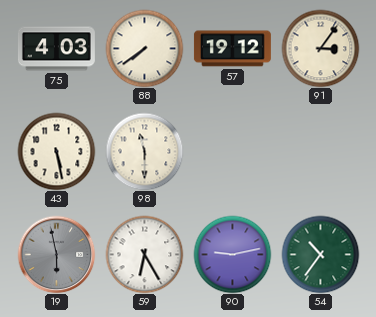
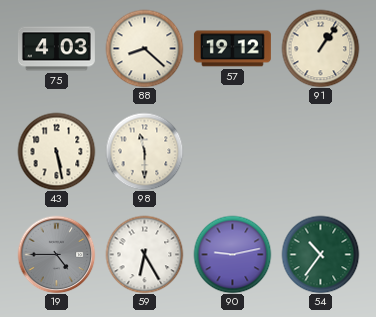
88: 7:39 -> 8:22 (144, 48)
91: 3:06 -> 1:06 (320, 48)
19: 5:58 -> 4:45 (56, 254)
